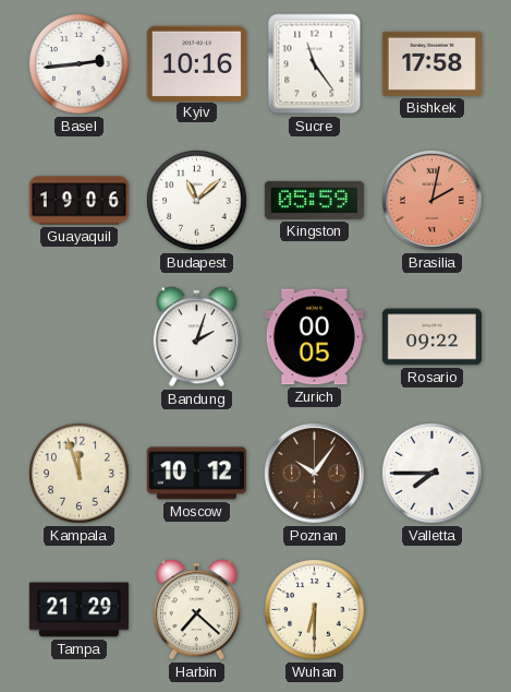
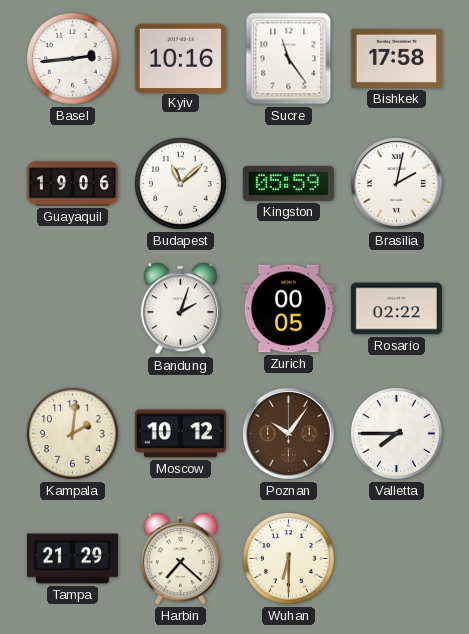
Brasilia dial: salmon -> white (397, 184)
Rosario: 09:22 -> 02:22 (396, 309)
Kampala: 11:57 -> 2:01 (73, 434)
